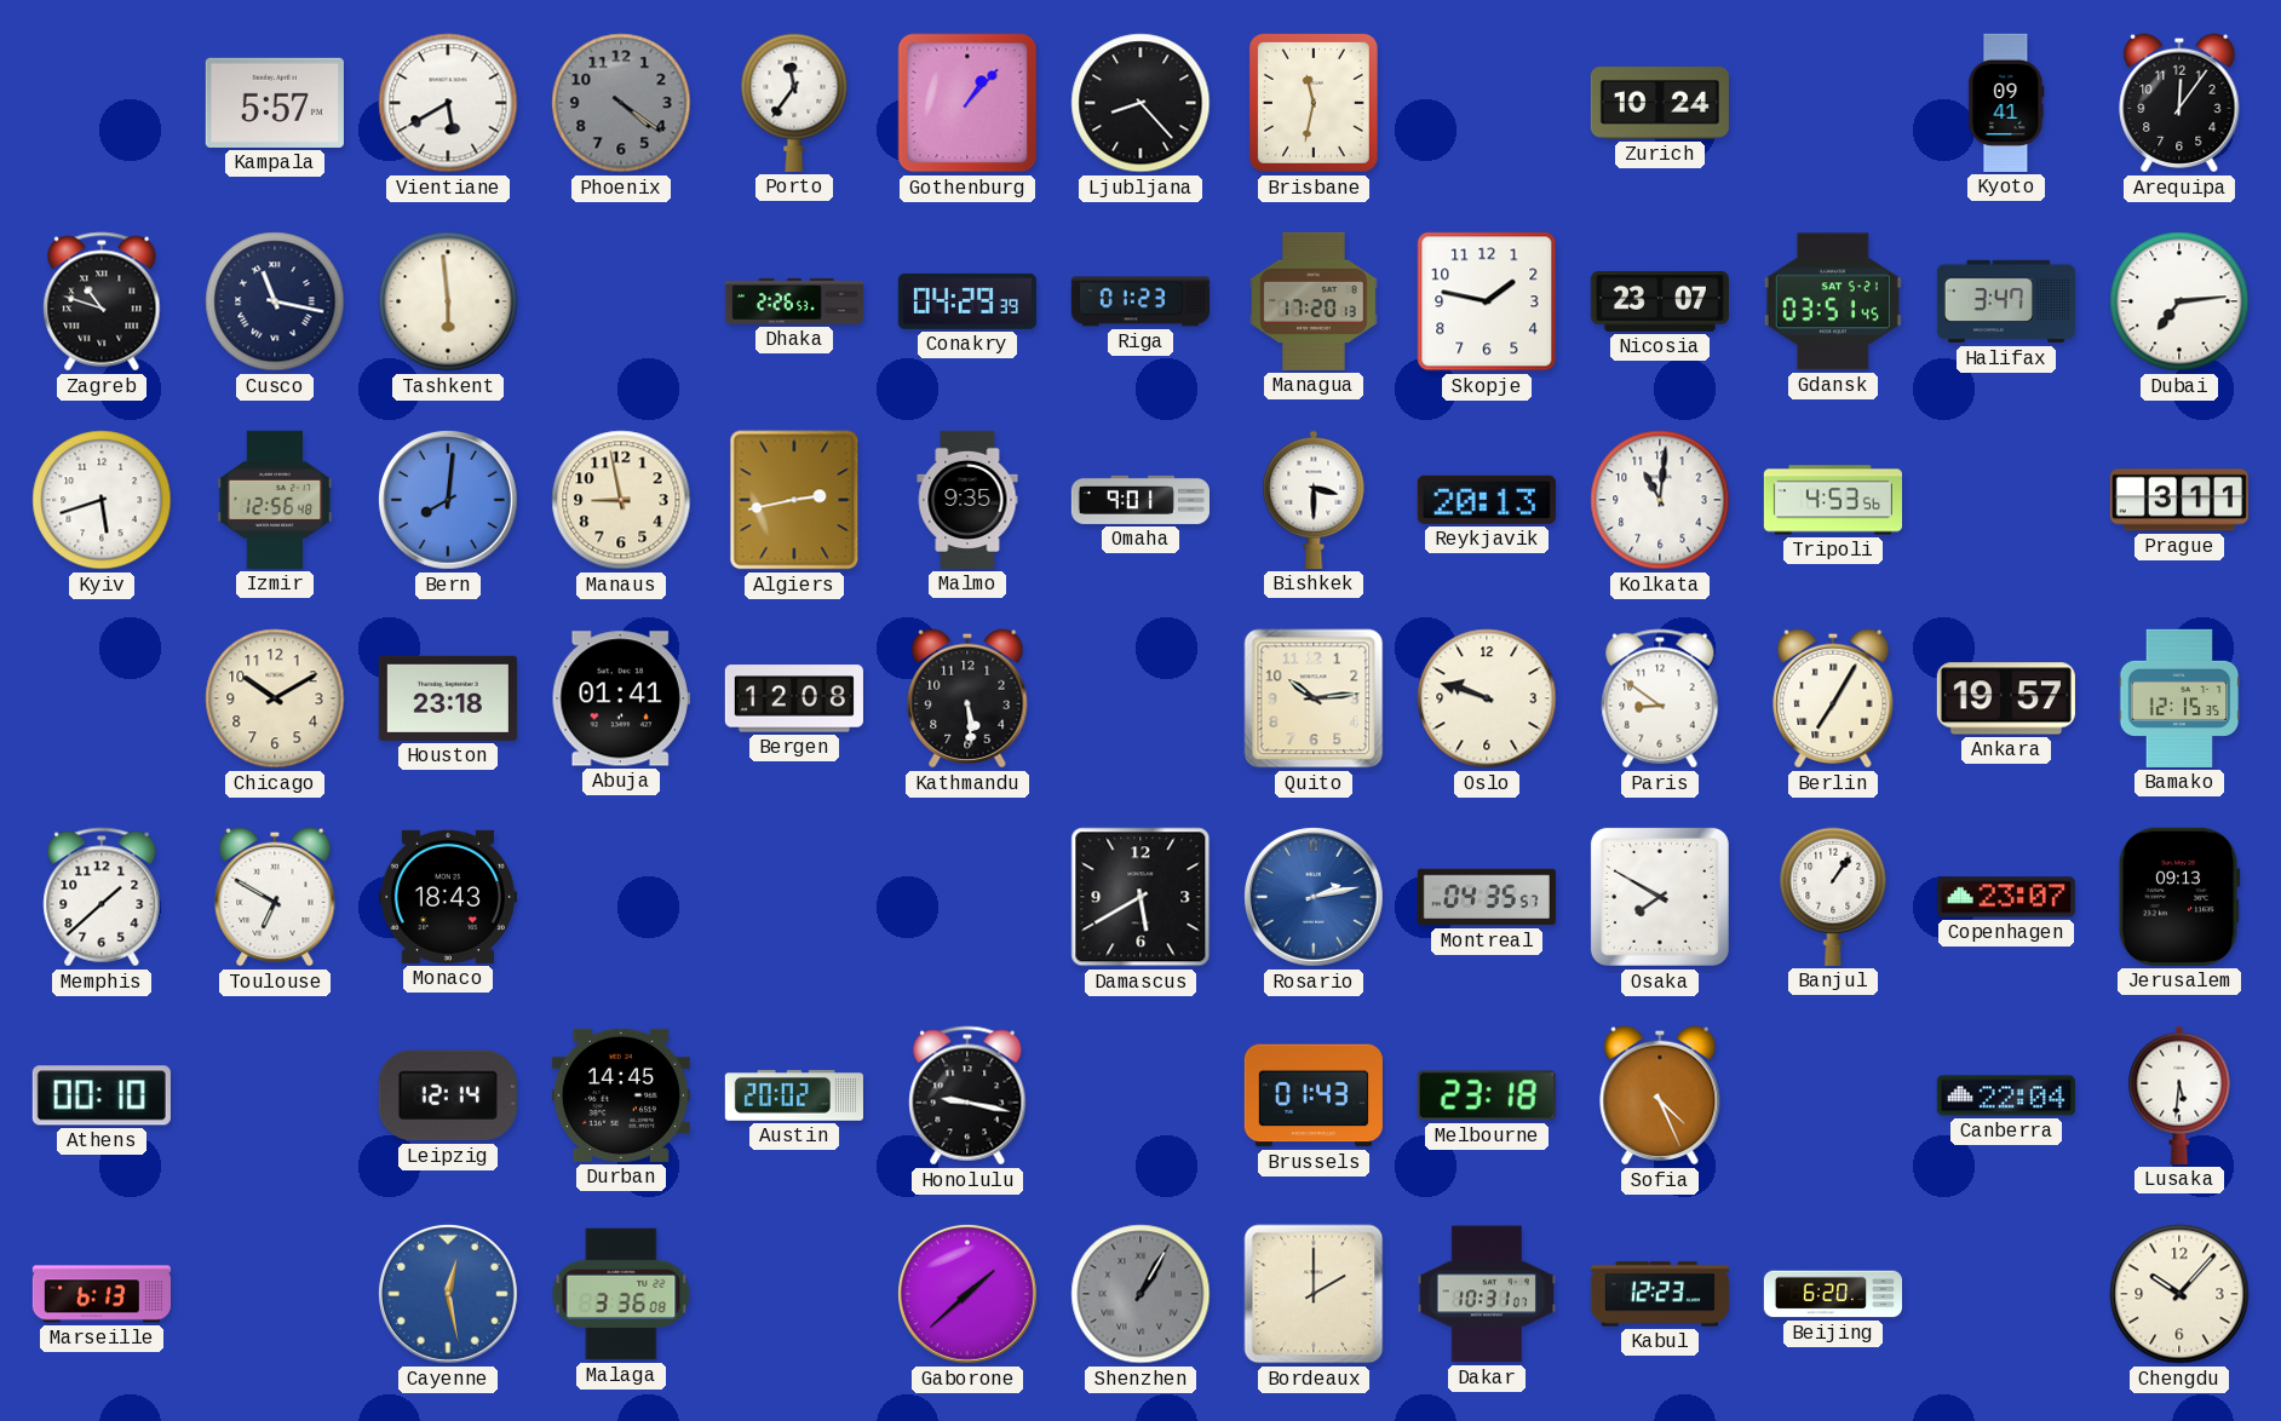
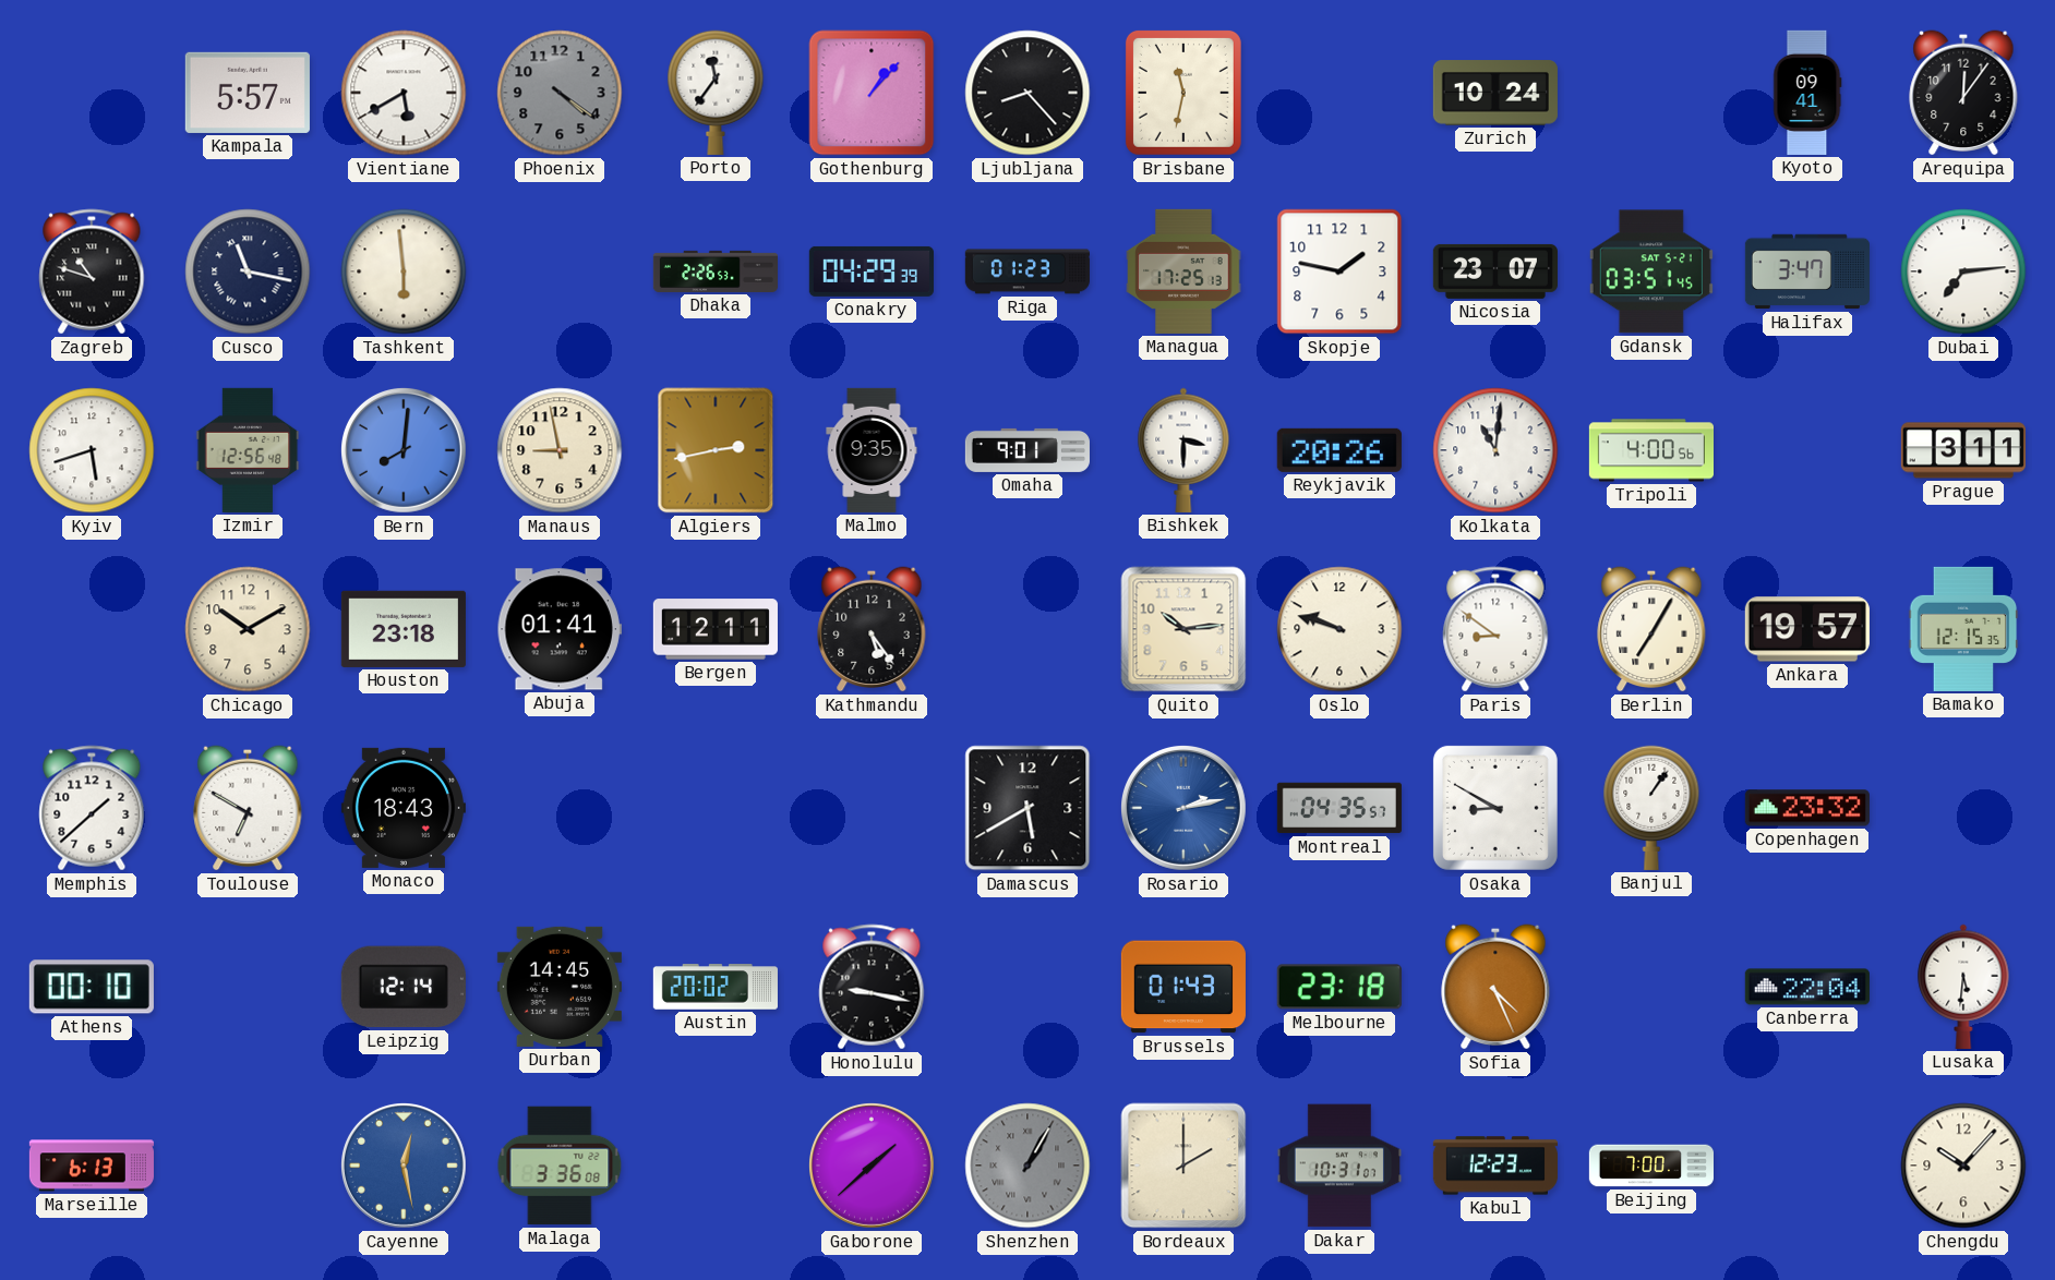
Managua: 17:20 -> 17:25 (1183, 271)
Reykjavik: 20:13 -> 20:26 (1339, 450)
Tripoli: 4:53 -> 4:00 (1650, 450)
Bergen: 12:08 -> 12:11 (716, 629)
Kathmandu: 5:29 -> 5:24 (872, 629)
Osaka: 7:50 -> 8:50 (1495, 808)
Copenhagen: 23:07 -> 23:32 (1807, 808)
Jerusalem: 09:13 -> none (2179, 897)
Beijing: 6:20 -> 7:00 (1650, 1166)
